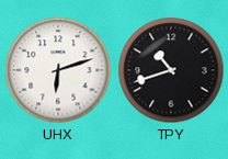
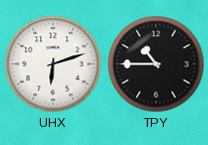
TPY: 10:42 -> 10:45 (156, 64)
